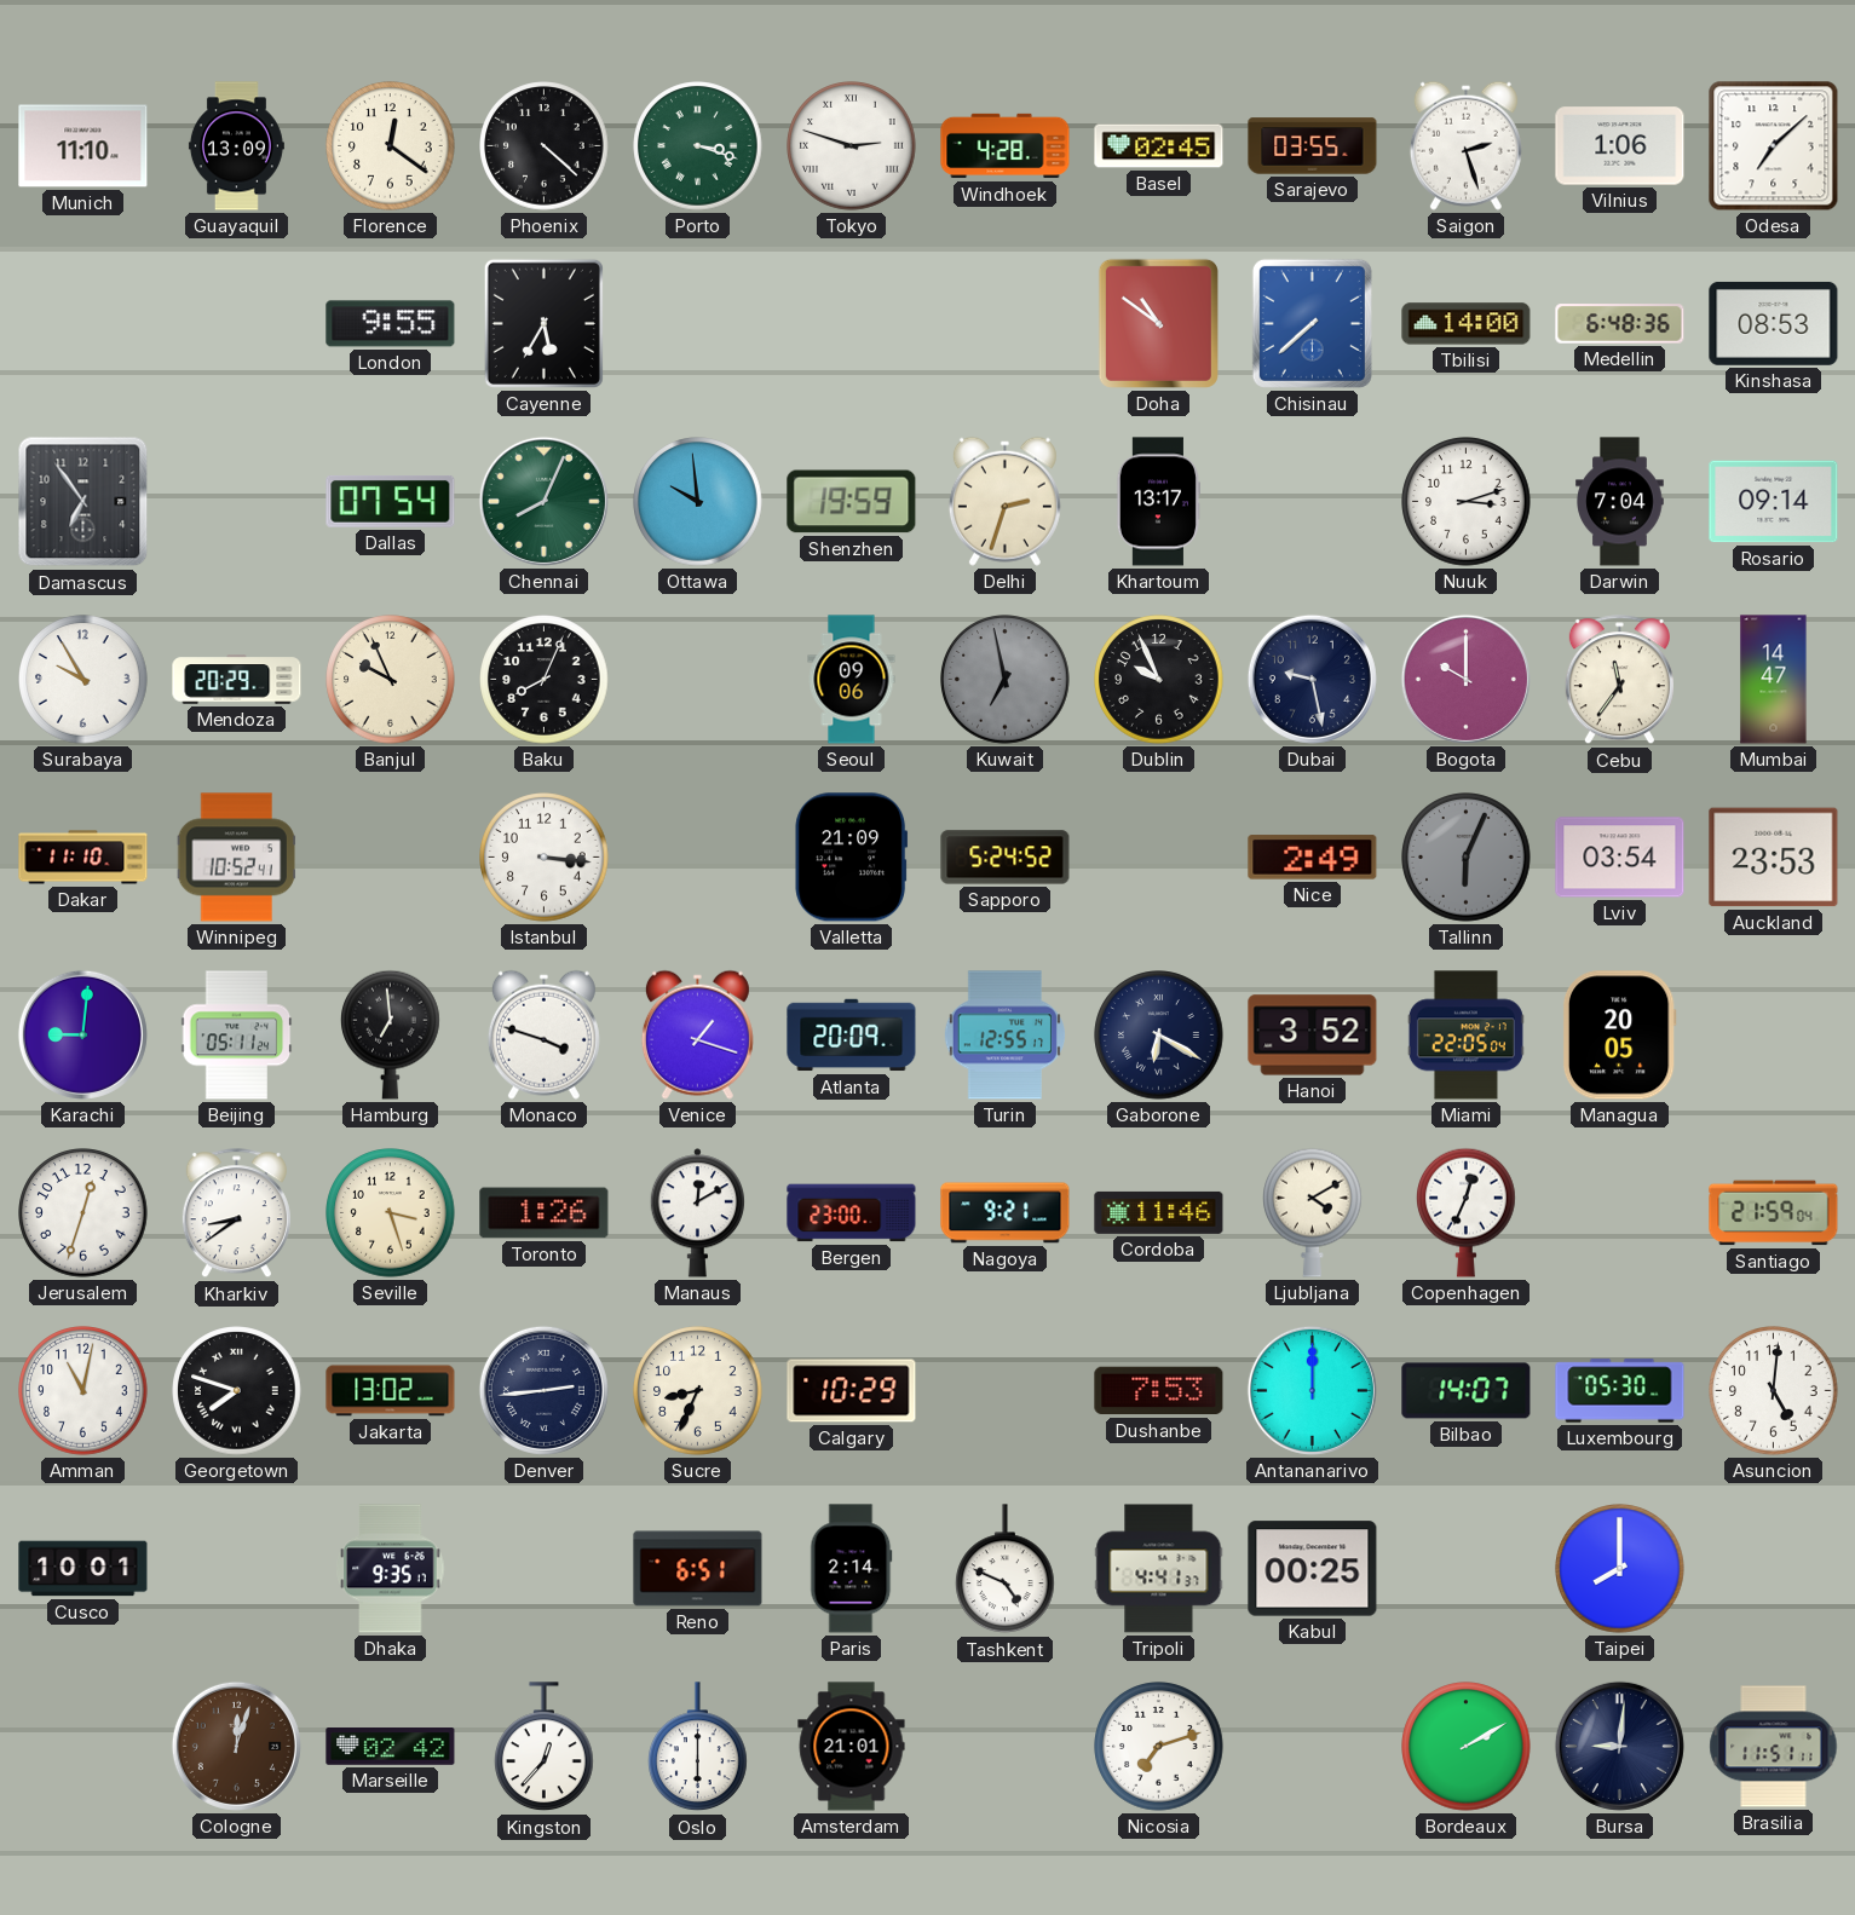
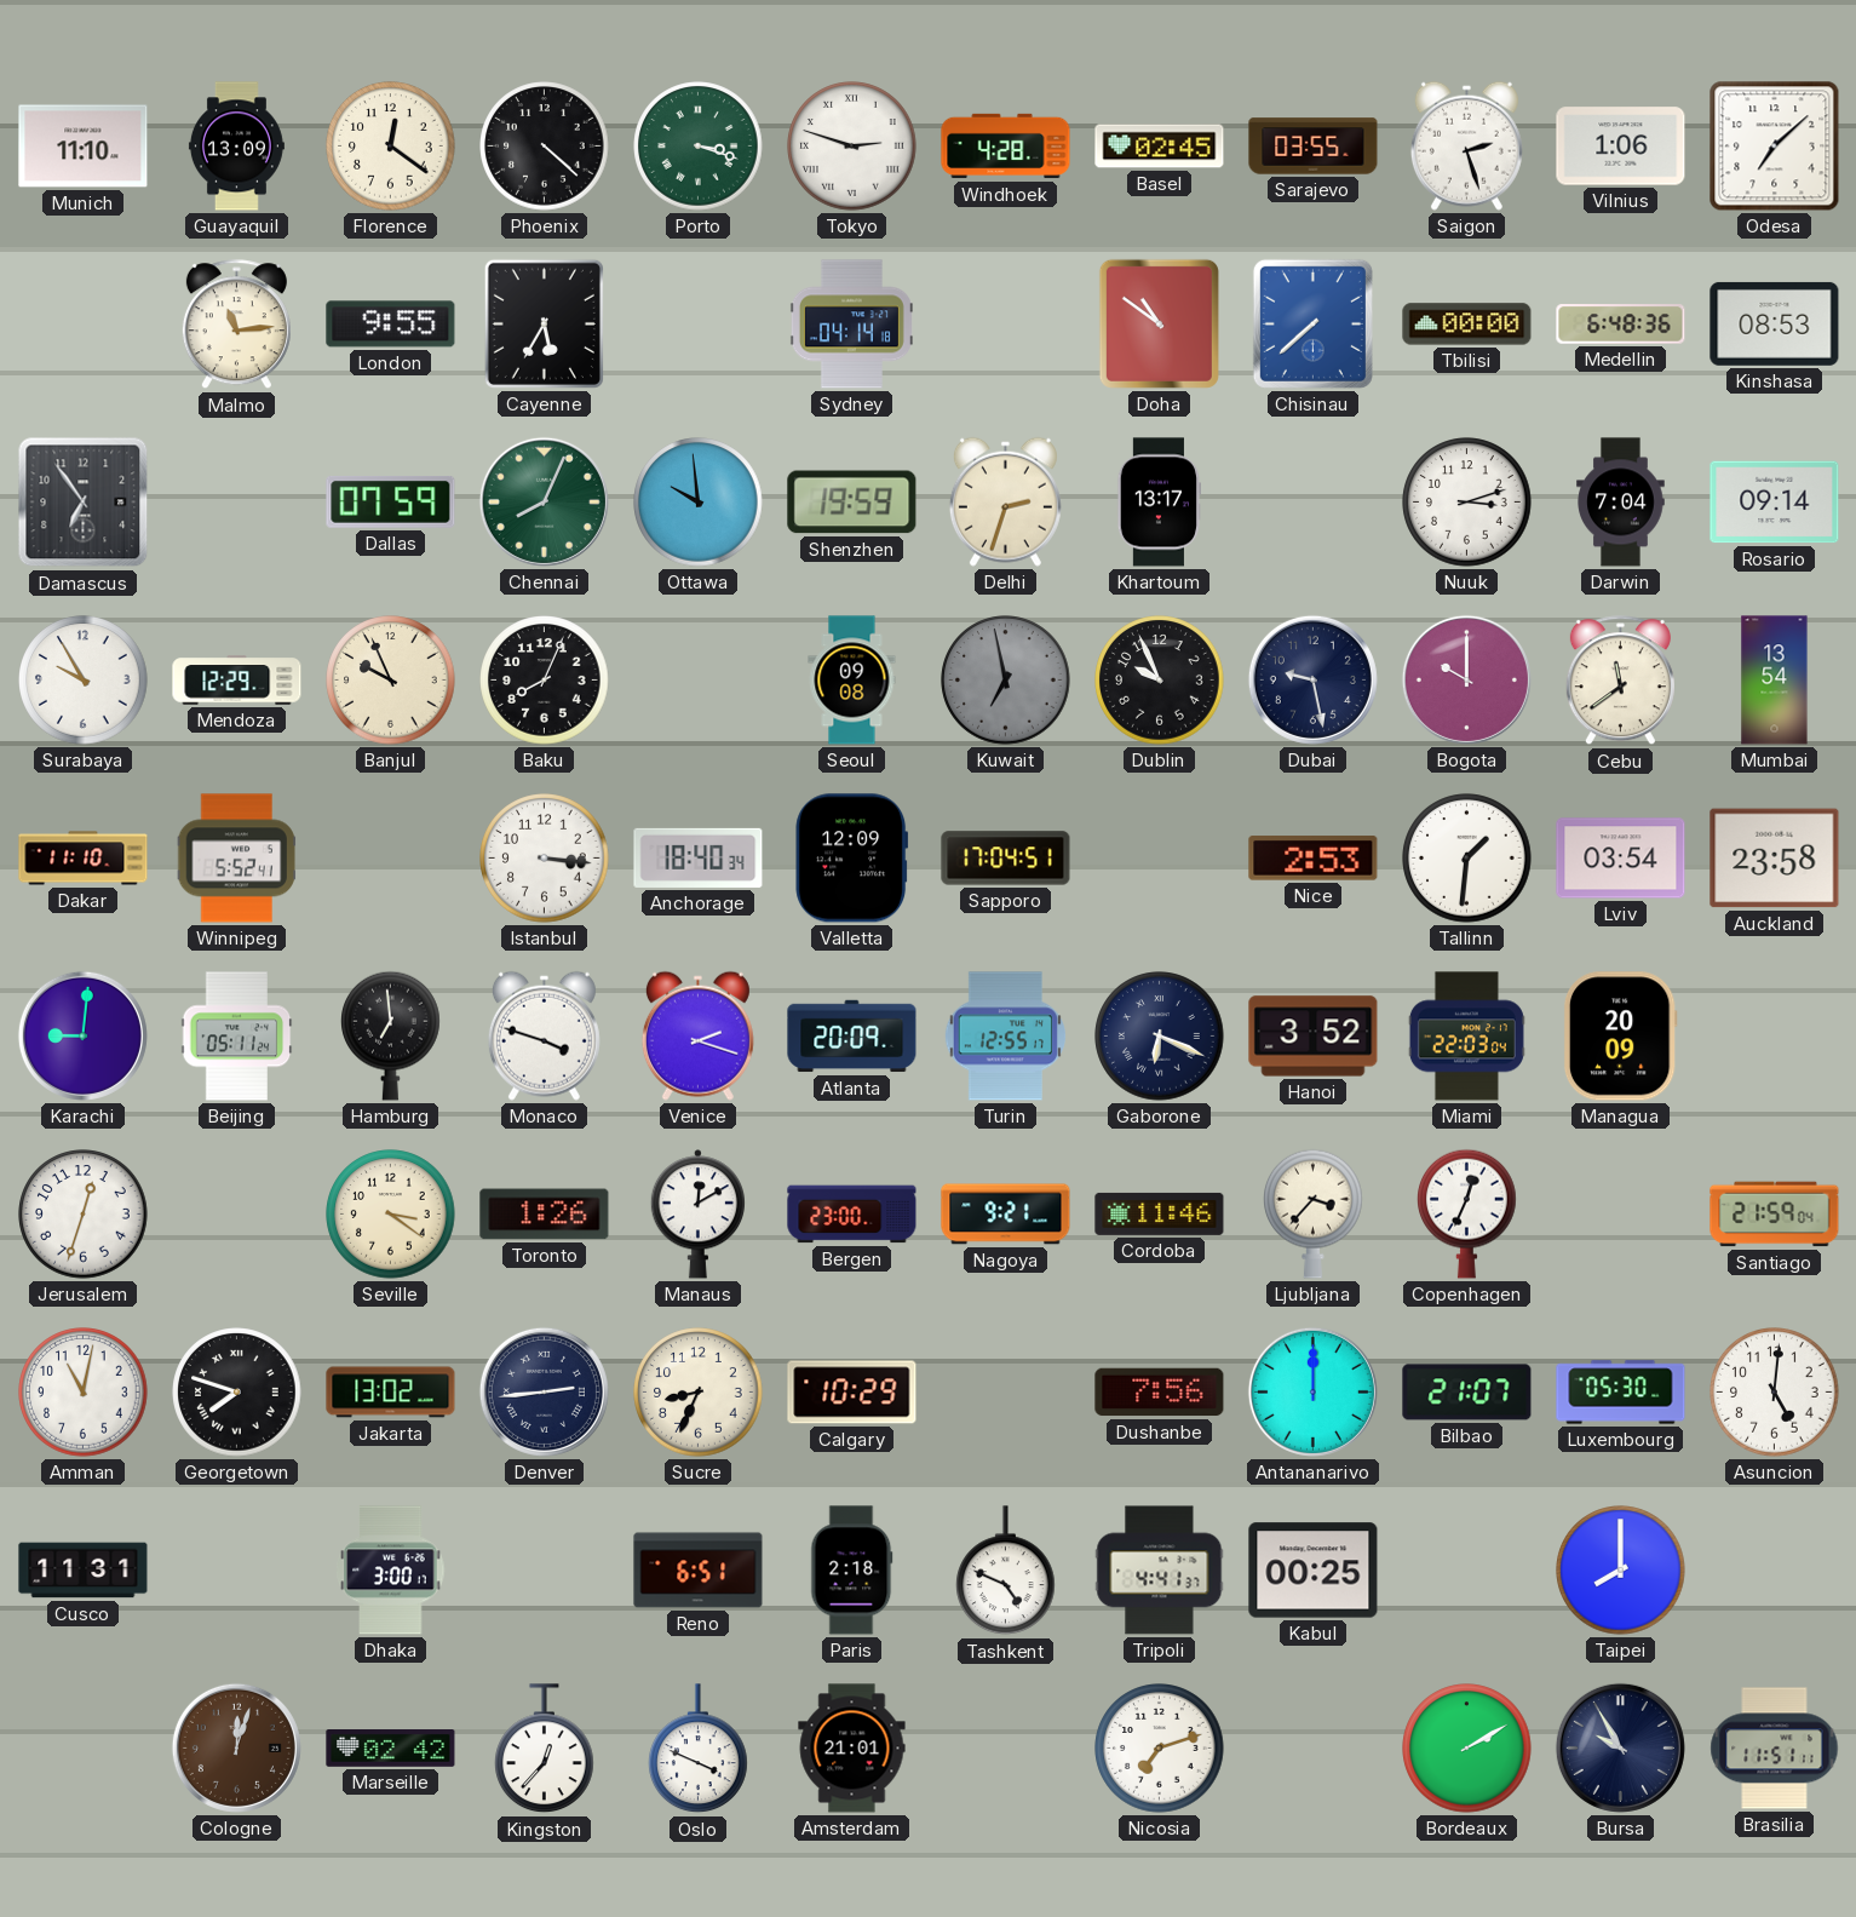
Malmo: none -> 11:14 (236, 325)
Sydney: none -> 04:14 (851, 325)
Tbilisi: 14:00 -> 00:00 (1467, 325)
Dallas: 07:54 -> 07:59 (391, 503)
Mendoza: 20:29 -> 12:29 (237, 681)
Seoul: 09:06 -> 09:08 (852, 681)
Cebu: 11:36 -> 11:39 (1620, 681)
Mumbai: 14:47 -> 13:54 (1775, 681)
Winnipeg: 10:52 -> 5:52 (236, 859)
Anchorage: none -> 18:40 (699, 857)
Valletta: 21:09 -> 12:09 (852, 859)
Sapporo: 5:24 -> 17:04 (1006, 859)
Nice: 2:49 -> 2:53 (1314, 859)
Tallinn: 6:04 -> 1:31 (1467, 859)
Tallinn dial: grey -> white (1467, 859)
Auckland: 23:53 -> 23:58 (1775, 859)
Venice: 1:18 -> 2:18 (697, 1035)
Gaborone: 6:20 -> 6:19 (1160, 1037)
Miami: 22:05 -> 22:03 (1466, 1037)
Managua: 20:05 -> 20:09 (1620, 1037)
Kharkiv: 8:39 -> none (236, 1213)
Seville: 3:27 -> 3:21 (391, 1215)
Ljubljana: 4:10 -> 3:37 (1314, 1213)
Dushanbe: 7:53 -> 7:56 (1160, 1393)
Bilbao: 14:07 -> 21:07 (1467, 1393)
Cusco: 10:01 -> 11:31 (84, 1571)
Dhaka: 9:35 -> 3:00 (391, 1571)
Paris: 2:14 -> 2:18 (852, 1571)
Oslo: 6:00 -> 3:49 (699, 1749)
Bursa: 9:01 -> 9:55 (1620, 1747)
